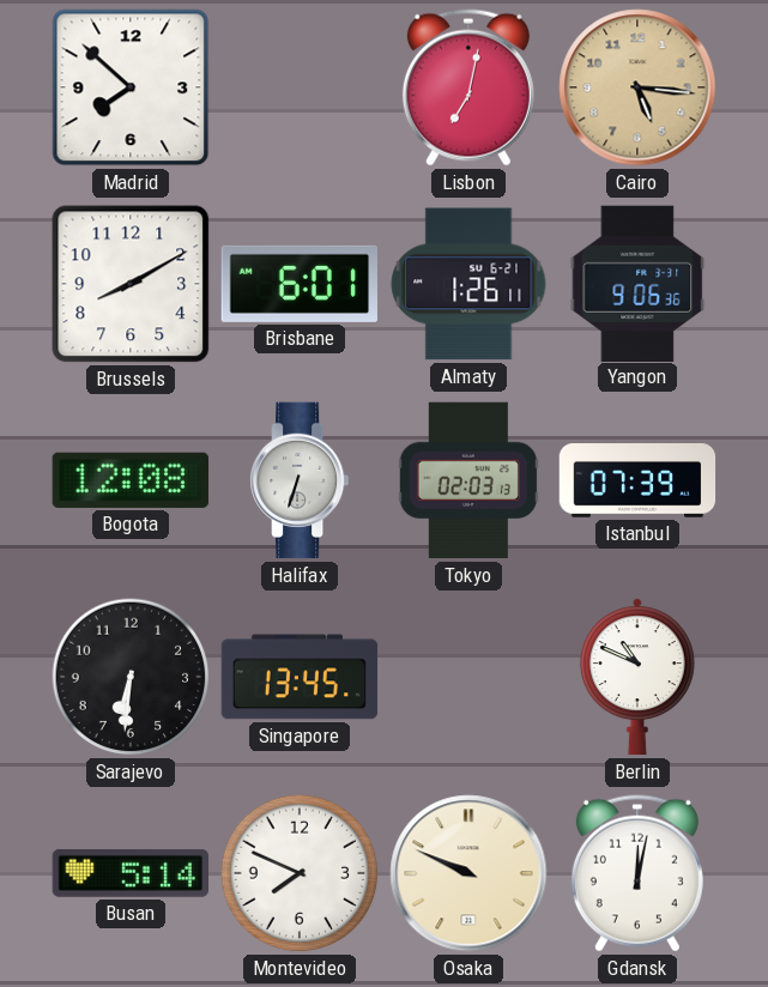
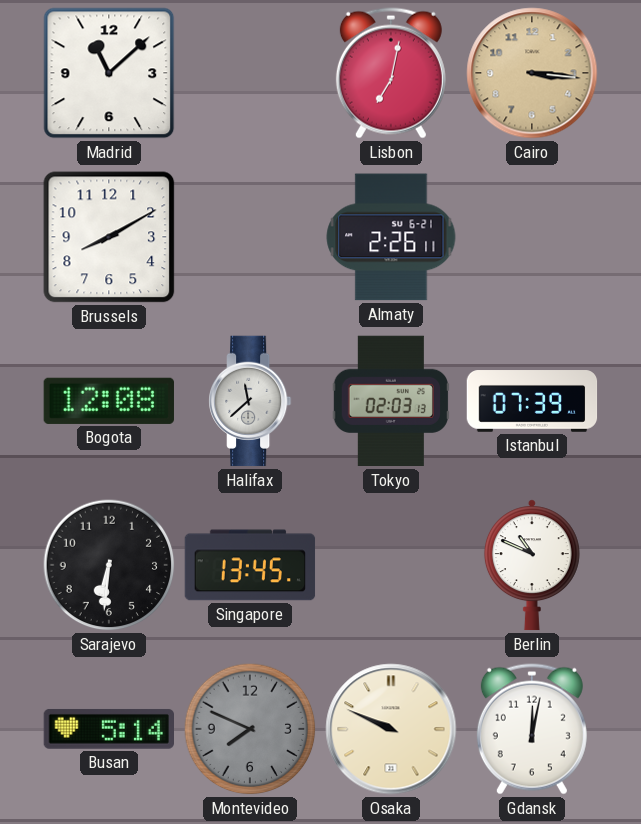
Madrid: 7:52 -> 11:08 (109, 73)
Cairo: 5:16 -> 3:16 (532, 73)
Brisbane: 6:01 -> none (298, 284)
Almaty: 1:26 -> 2:26 (391, 237)
Yangon: 9:06 -> none (637, 283)
Halifax: 6:33 -> 11:38 (251, 401)
Montevideo dial: white -> grey (250, 729)
